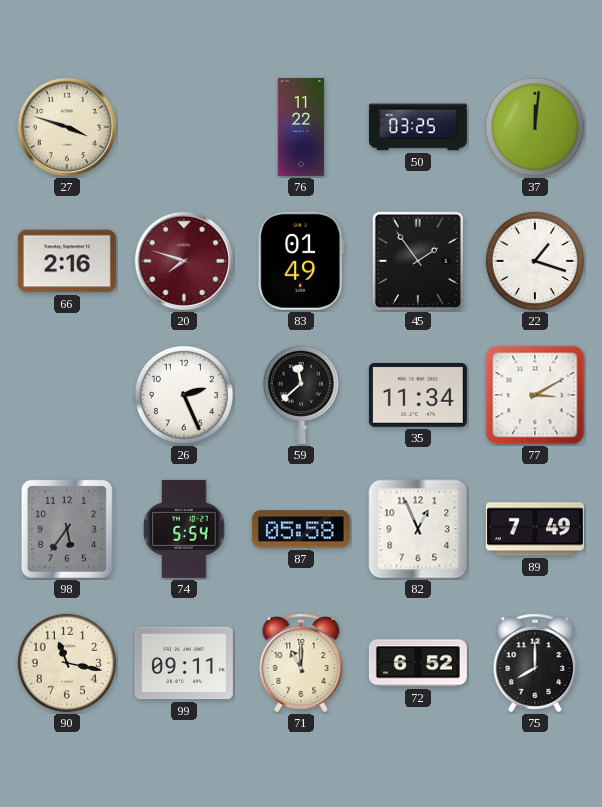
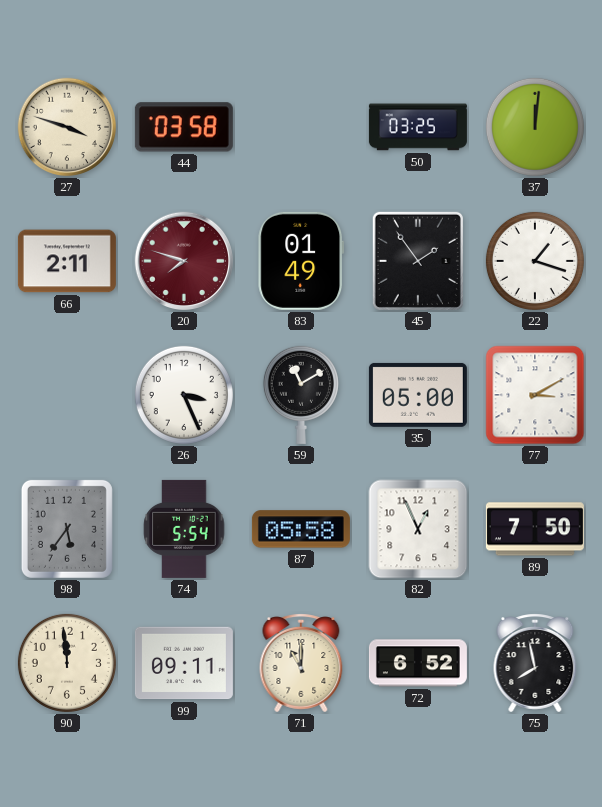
44: none -> 03:58 (184, 127)
76: 11:22 -> none (301, 127)
66: 2:16 -> 2:11 (67, 261)
26: 2:26 -> 3:26 (184, 395)
59: 11:38 -> 11:10 (301, 395)
35: 11:34 -> 05:00 (418, 395)
89: 7:49 -> 7:50 (535, 529)
90: 11:17 -> 11:59 (67, 663)
75: 8:00 -> 7:58 (535, 663)
